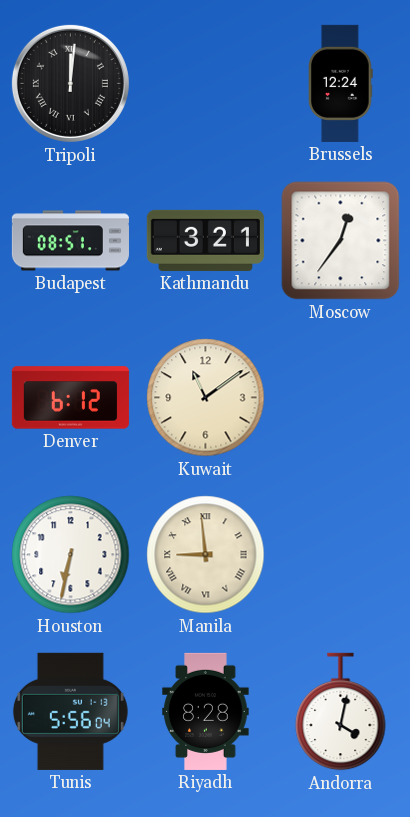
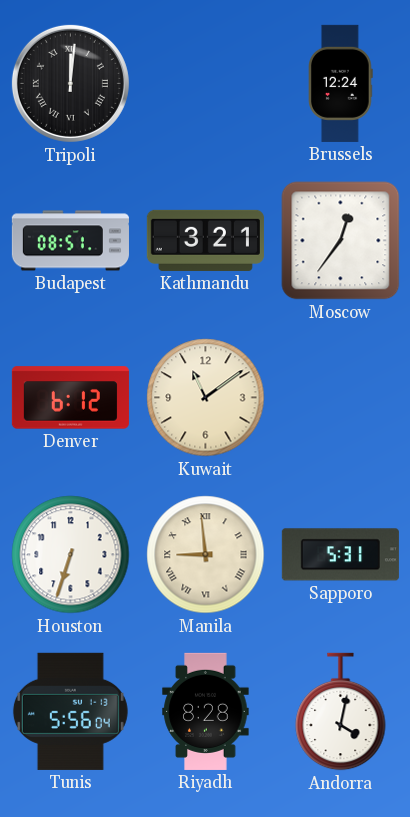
Houston: 6:32 -> 6:33 (71, 555)
Sapporo: none -> 5:31 (340, 555)
